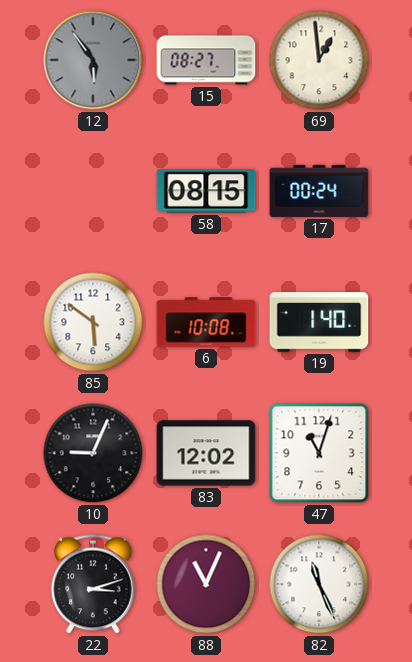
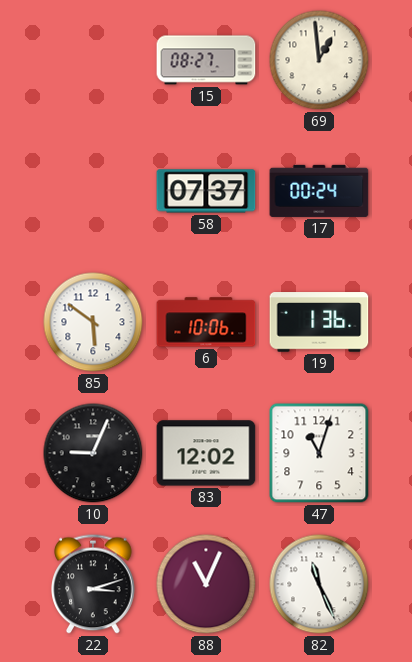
12: 5:54 -> none (93, 60)
58: 08:15 -> 07:37 (206, 191)
6: 10:08 -> 10:06 (206, 322)
19: 1:40 -> 1:36 (319, 322)
